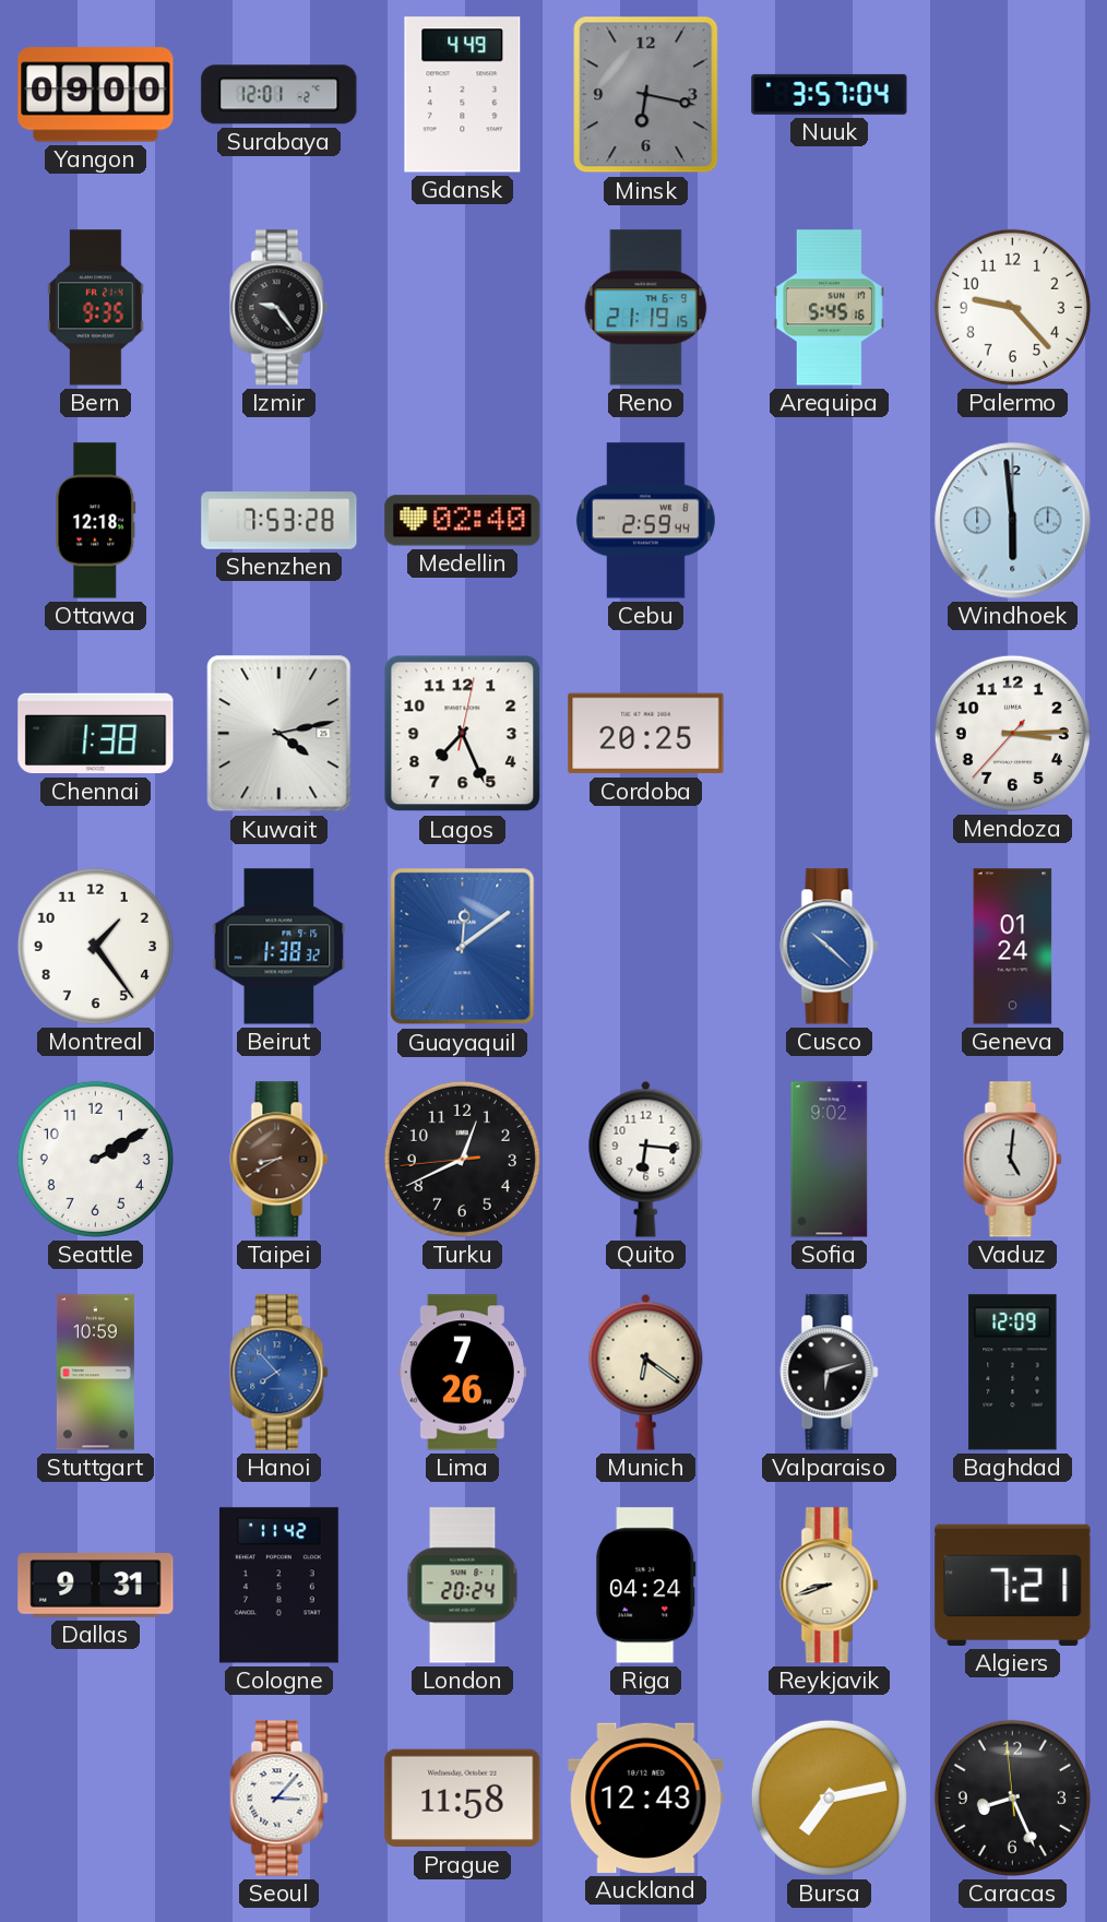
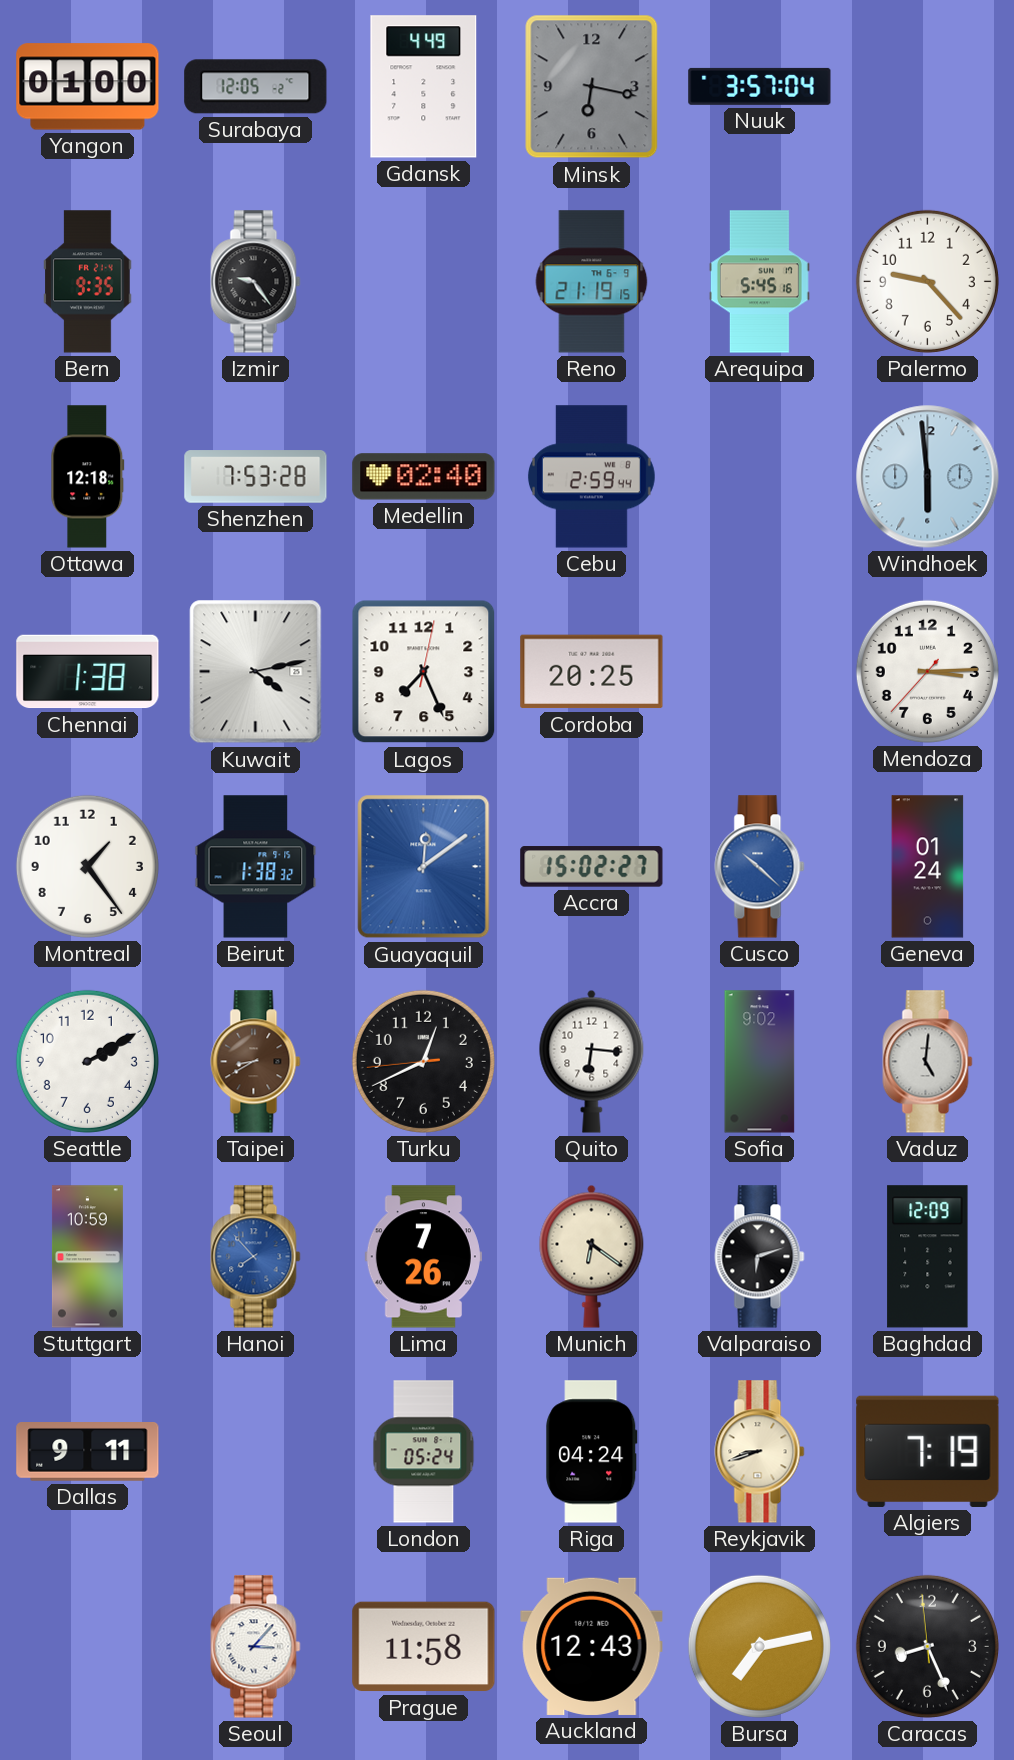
Yangon: 09:00 -> 01:00 (88, 87)
Surabaya: 12:01 -> 12:05 (256, 87)
Accra: none -> 15:02 (592, 867)
Dallas: 9:31 -> 9:11 (88, 1452)
Cologne: 11:42 -> none (278, 1586)
London: 20:24 -> 05:24 (424, 1452)
Algiers: 7:21 -> 7:19 (928, 1451)
